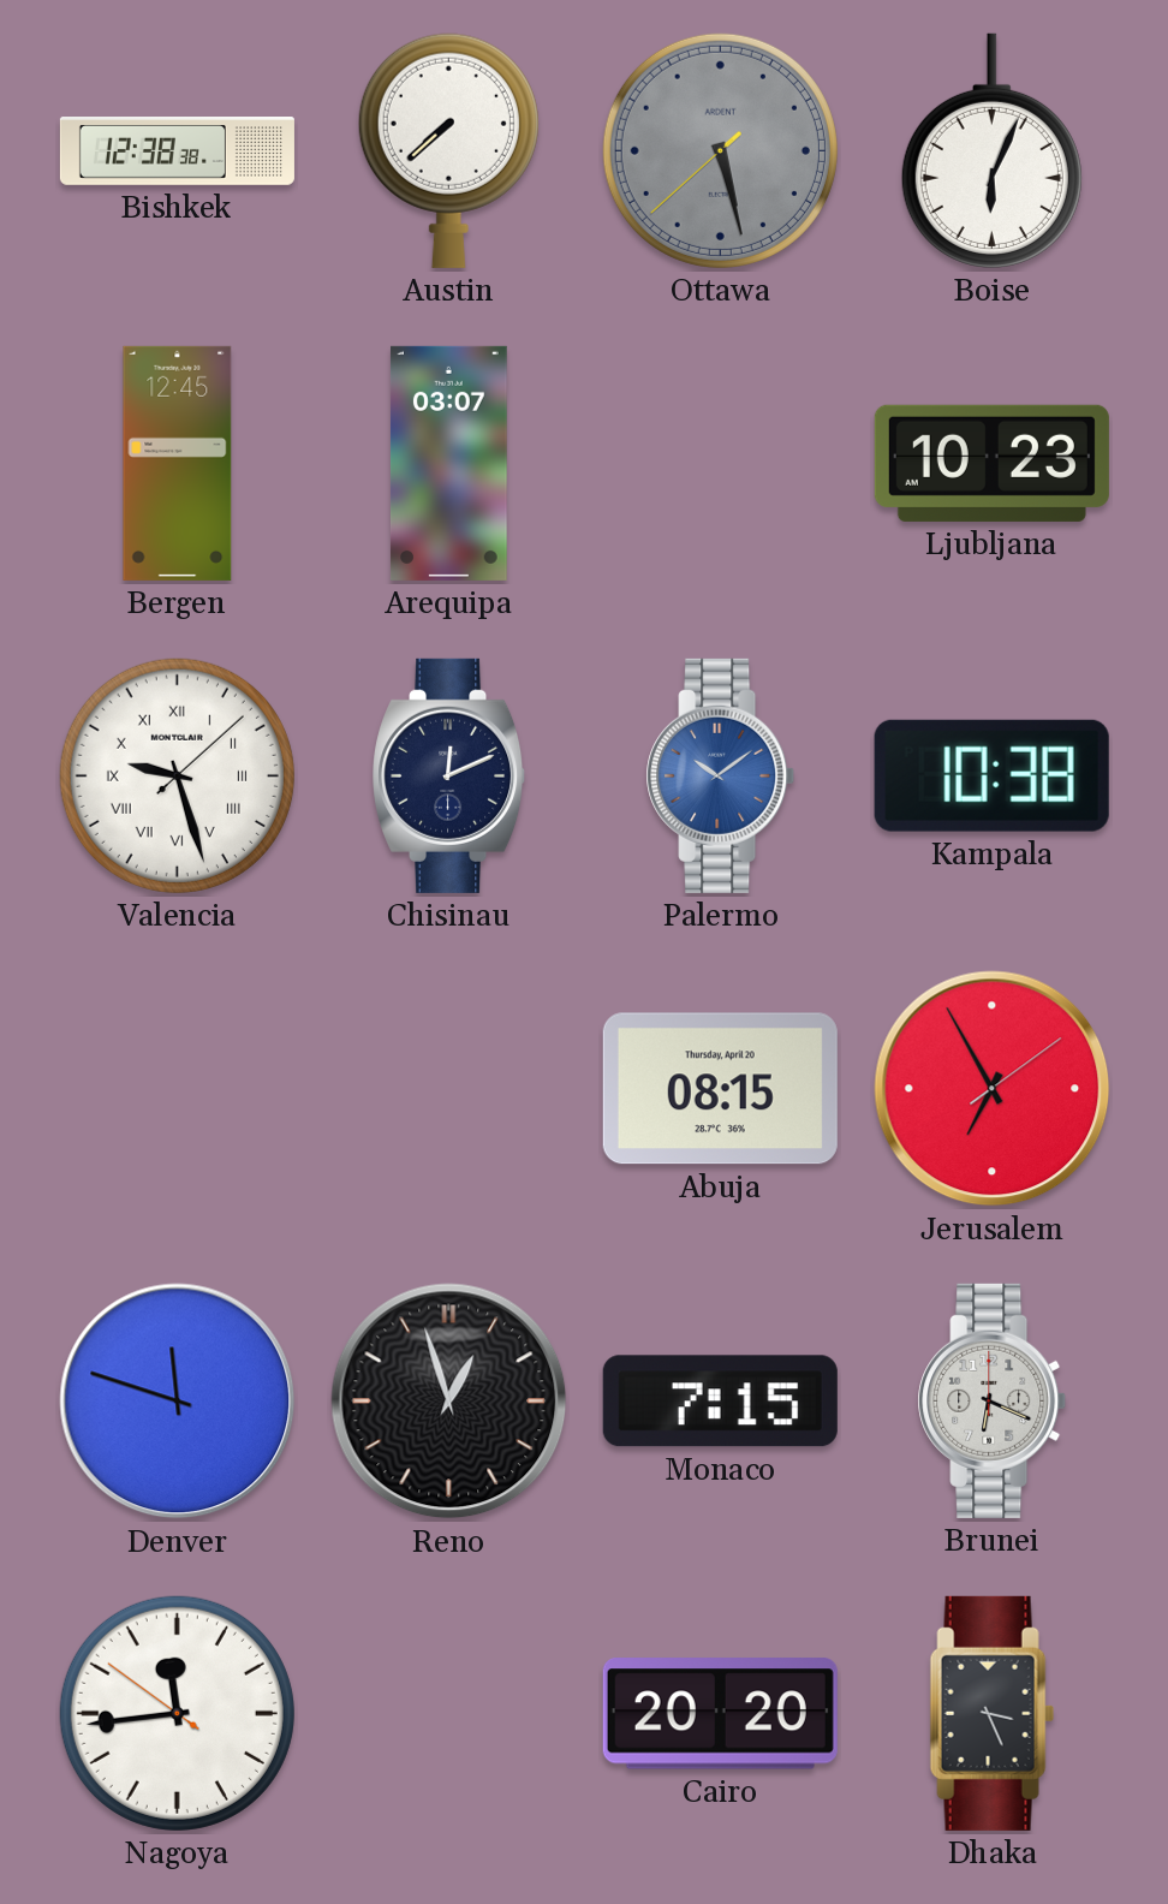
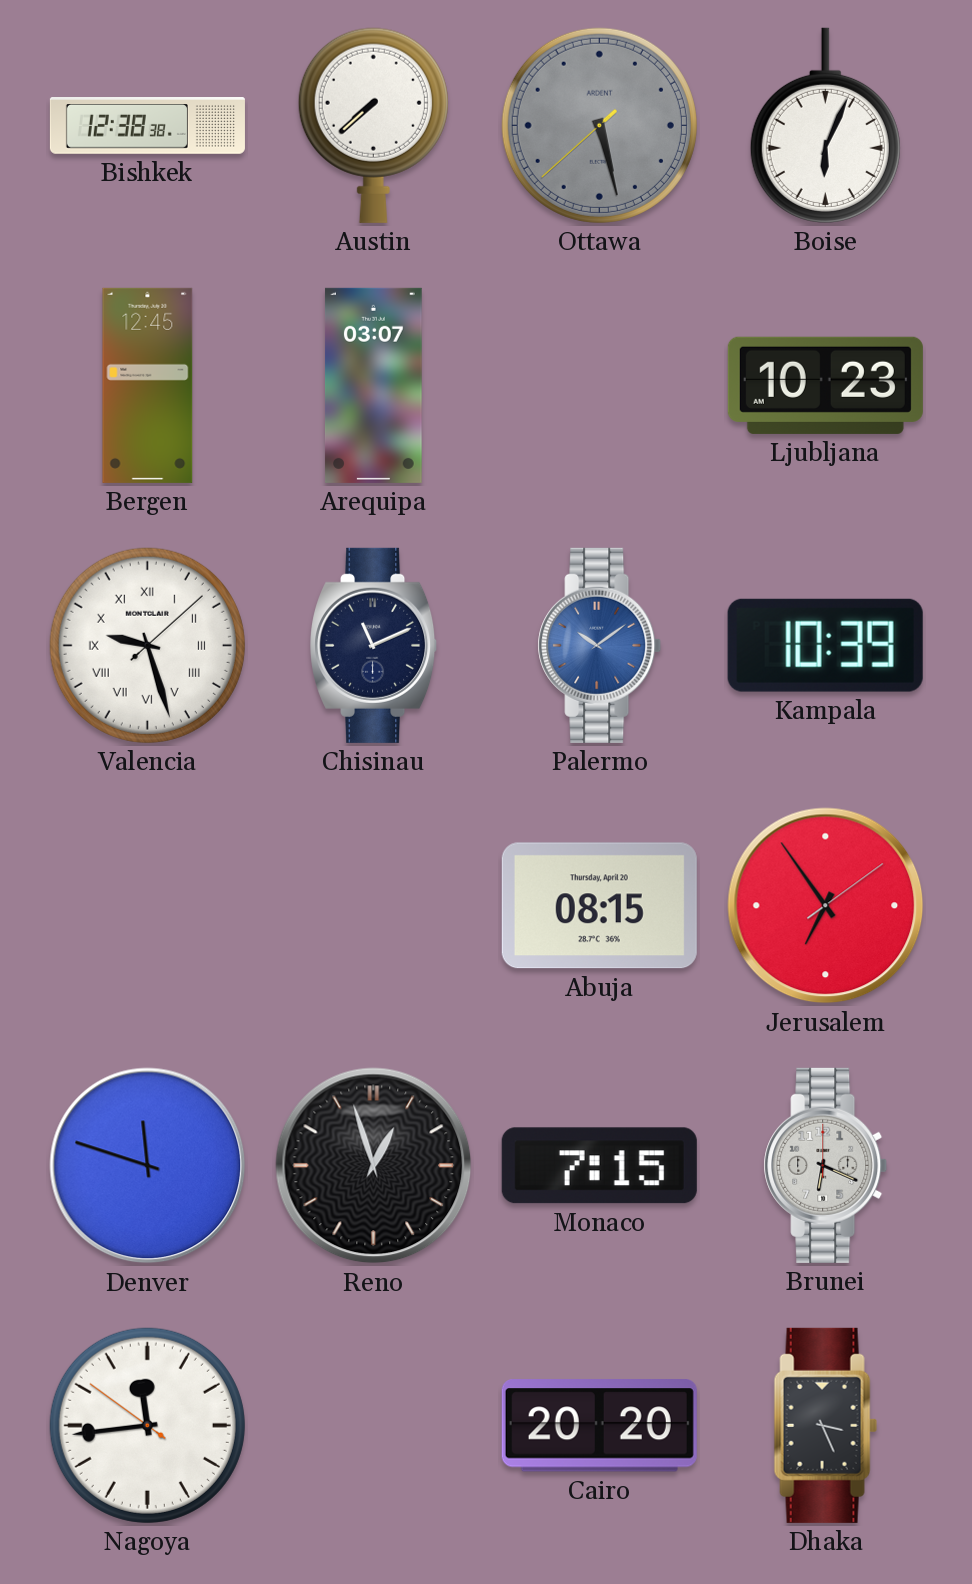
Chisinau: 12:11 -> 11:11 (374, 645)
Kampala: 10:38 -> 10:39 (825, 645)
Jerusalem: 6:55 -> 6:54 (826, 906)
